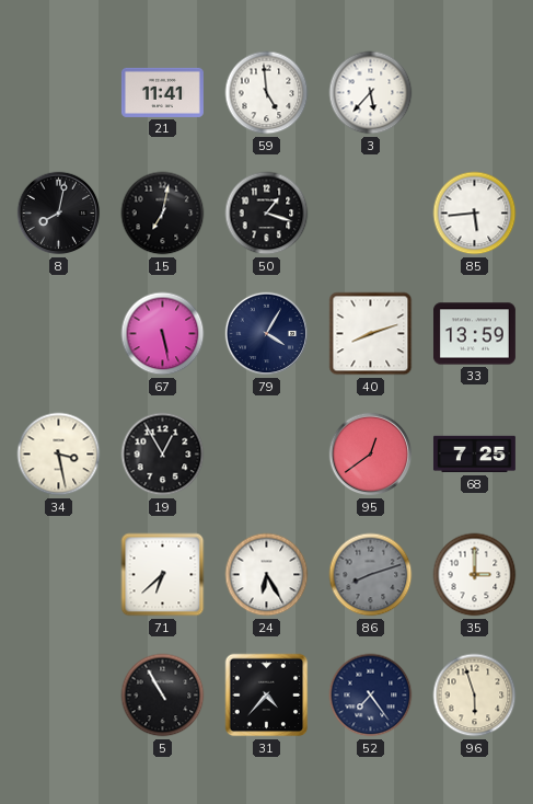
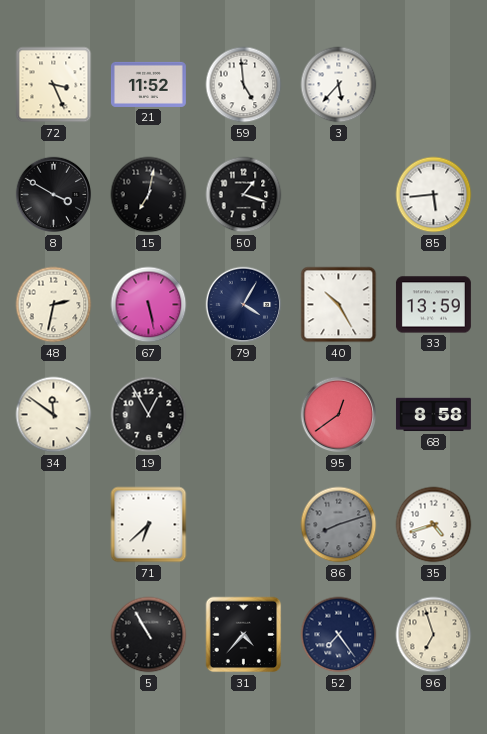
72: none -> 3:26 (54, 85)
21: 11:41 -> 11:52 (148, 84)
8: 8:02 -> 3:50 (54, 195)
48: none -> 2:32 (54, 305)
40: 8:12 -> 10:25 (339, 305)
34: 3:28 -> 11:51 (54, 415)
68: 7:25 -> 8:58 (433, 415)
24: 6:25 -> none (267, 575)
35: 3:00 -> 4:42 (434, 525)
96: 5:57 -> 6:57 (434, 635)
